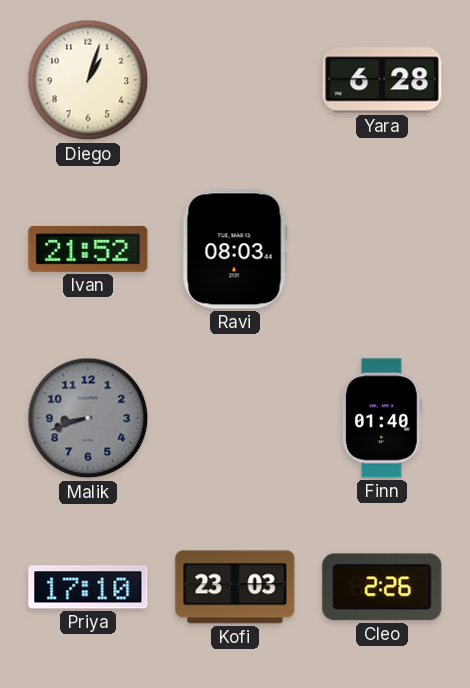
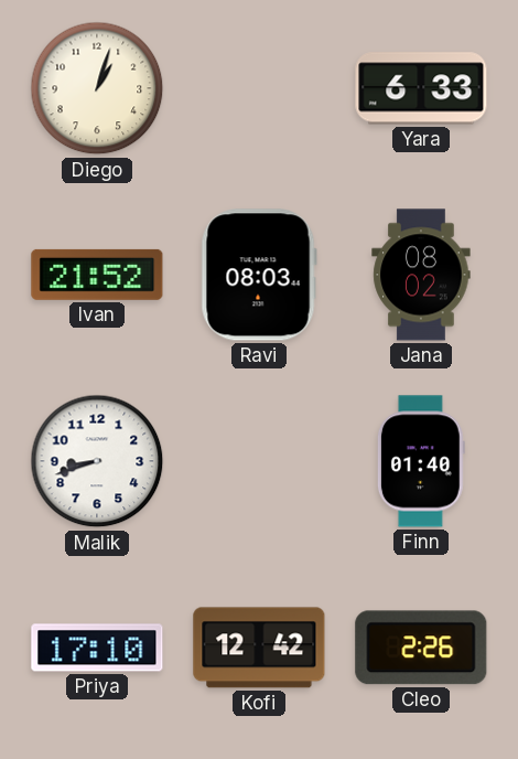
Yara: 6:28 -> 6:33 (421, 88)
Jana: none -> 08:02 (421, 275)
Malik dial: grey -> white (97, 461)
Kofi: 23:03 -> 12:42 (259, 648)
